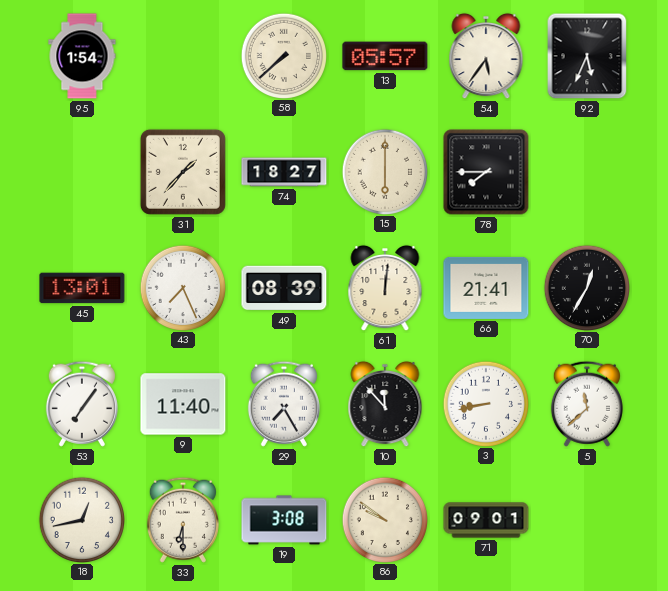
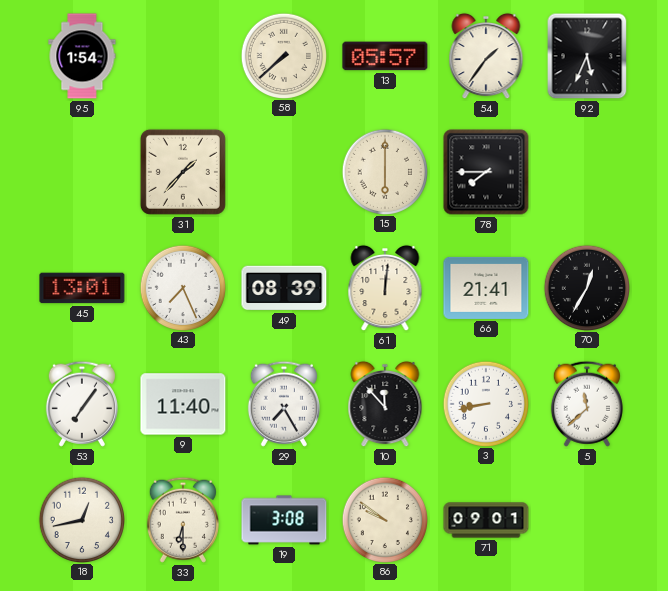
54: 5:36 -> 1:36 (486, 56)
74: 18:27 -> none (284, 172)
